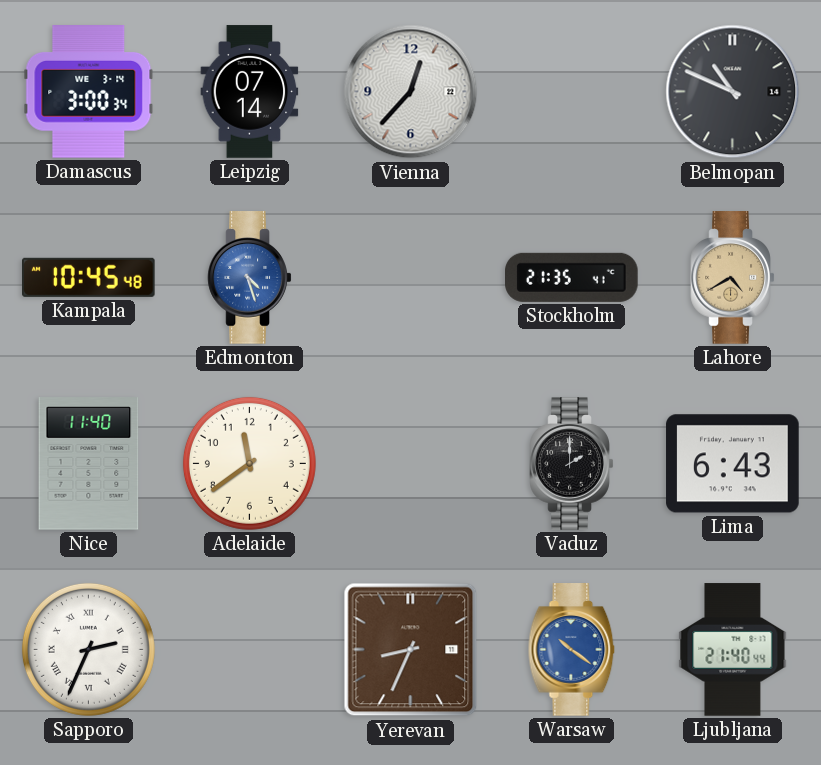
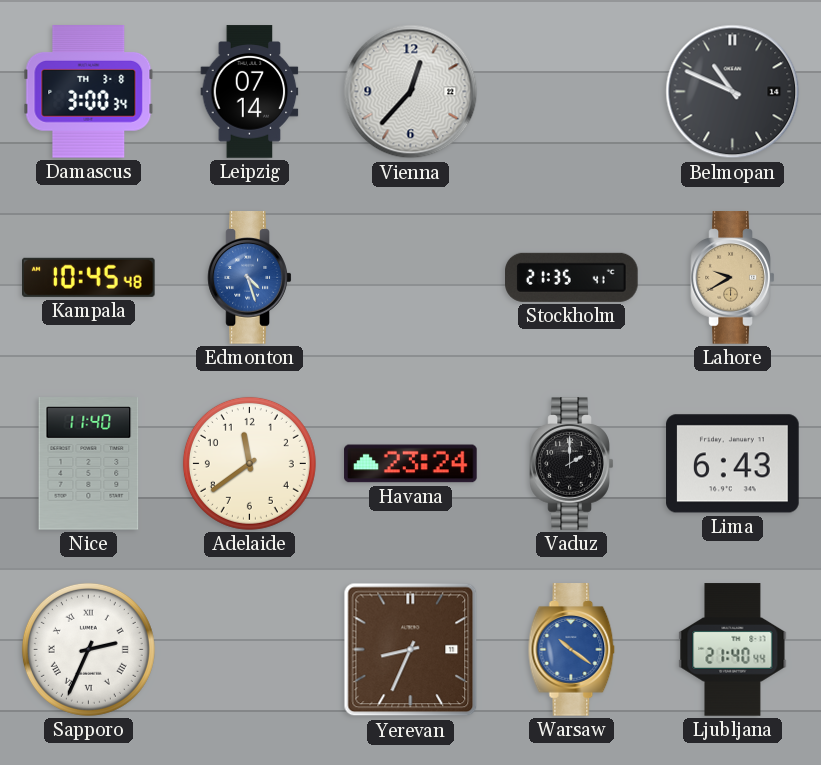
Damascus date: WE 3-14 -> TH 3-8 (89, 92)
Lahore: 4:40 -> 9:40 (733, 278)
Havana: none -> 23:24 (411, 464)
